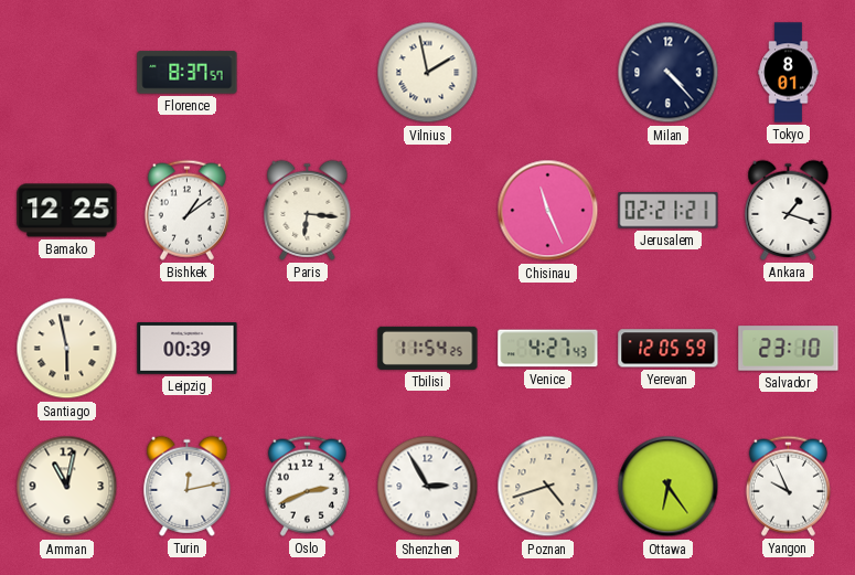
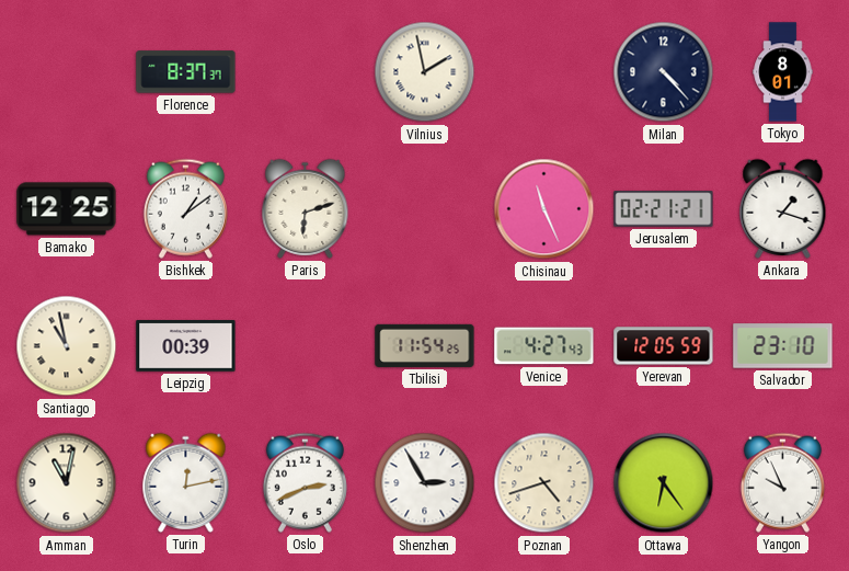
Florence: 8:37:57 -> 8:37:37 (186, 72)
Paris: 6:16 -> 6:12 (306, 208)
Santiago: 5:58 -> 10:58 (67, 346)
